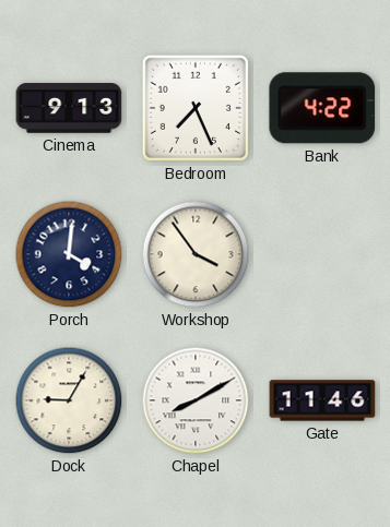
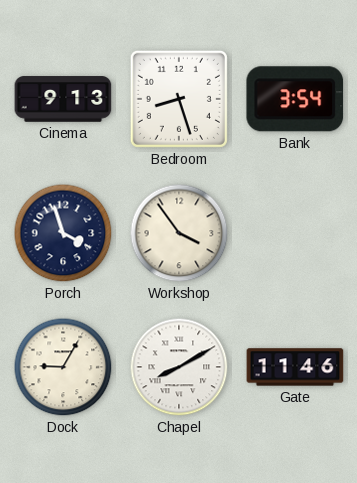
Bedroom: 7:26 -> 8:27 (179, 99)
Bank: 4:22 -> 3:54 (295, 99)
Porch: 4:01 -> 3:57 (63, 233)
